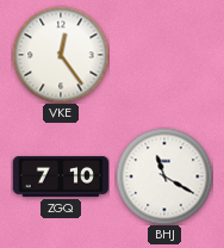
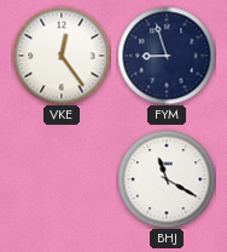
FYM: none -> 8:57 (167, 56)
ZGQ: 7:10 -> none (61, 176)
